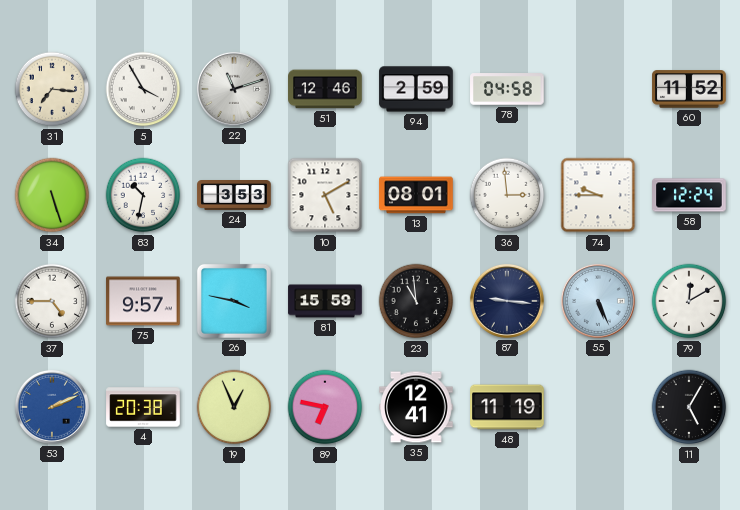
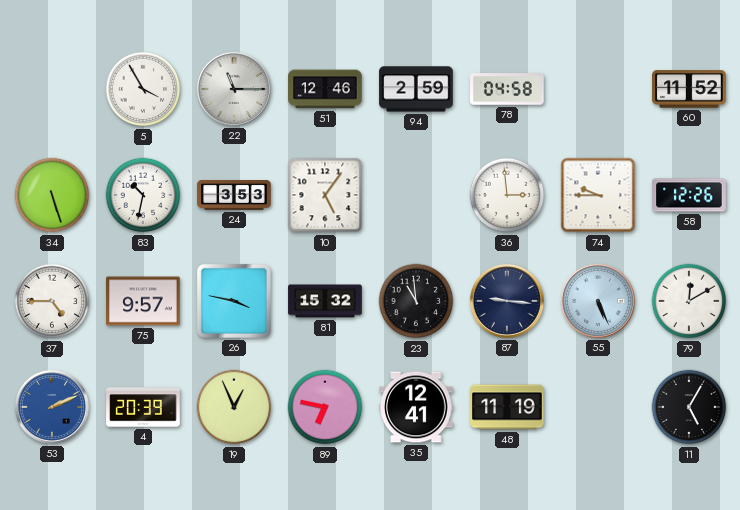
31: 7:16 -> none (52, 89)
22: 11:12 -> 11:15 (234, 89)
10: 5:10 -> 5:06 (325, 195)
13: 08:01 -> none (416, 195)
58: 12:24 -> 12:26 (689, 195)
81: 15:59 -> 15:32 (325, 301)
4: 20:38 -> 20:39 (143, 407)
